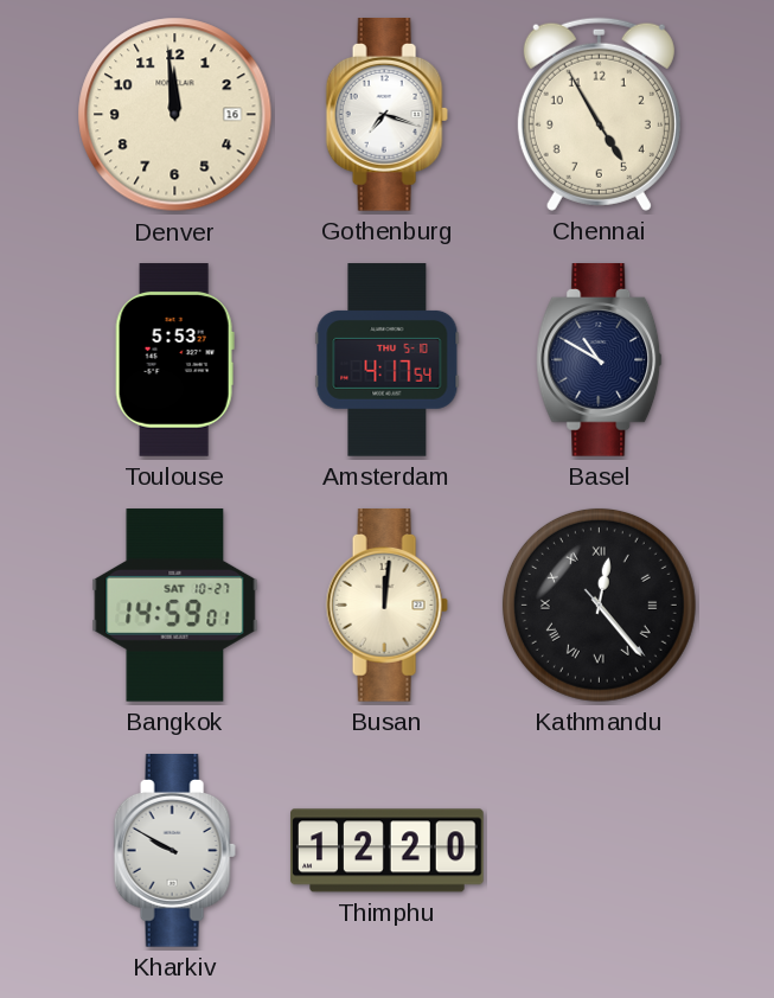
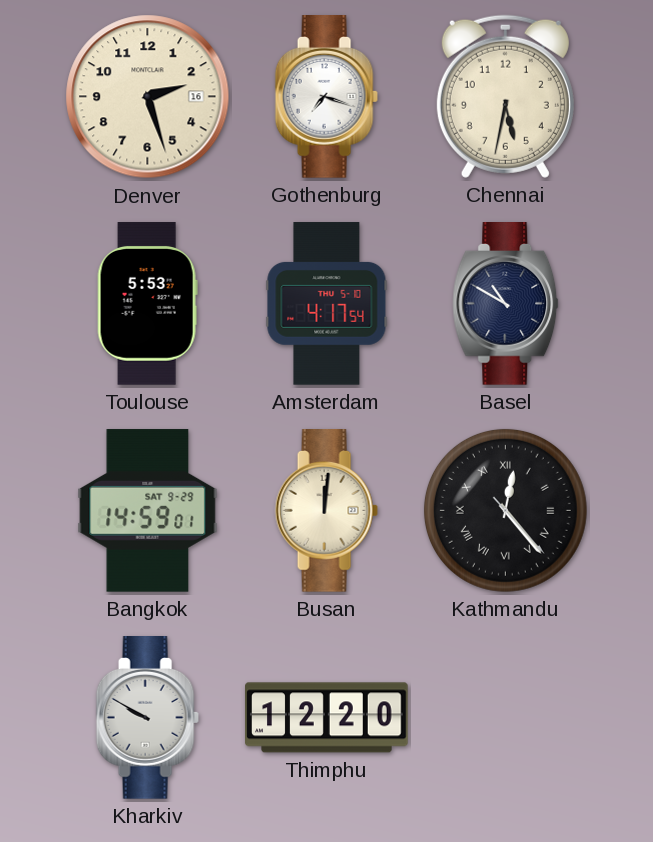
Denver: 11:59 -> 2:27 (148, 97)
Chennai: 4:55 -> 5:32 (505, 96)
Bangkok date: SAT 10-27 -> SAT 9-29 (148, 511)
